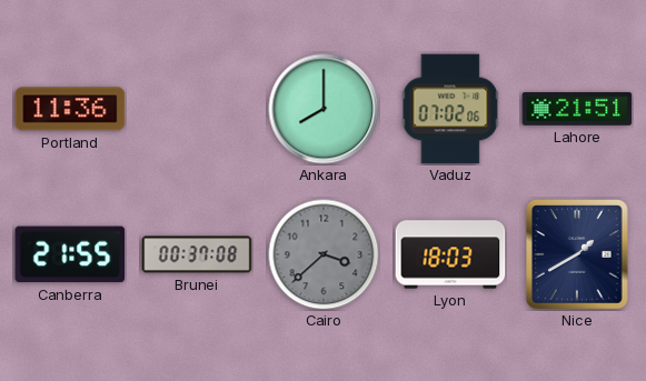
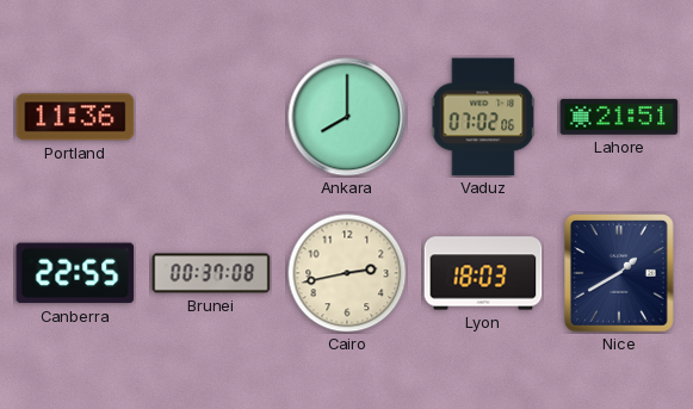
Canberra: 21:55 -> 22:55 (75, 273)
Cairo: 3:38 -> 2:43 (347, 273)
Cairo dial: grey -> cream (347, 273)
